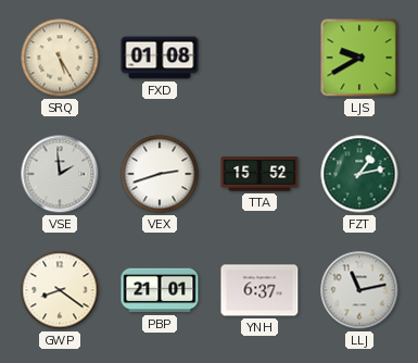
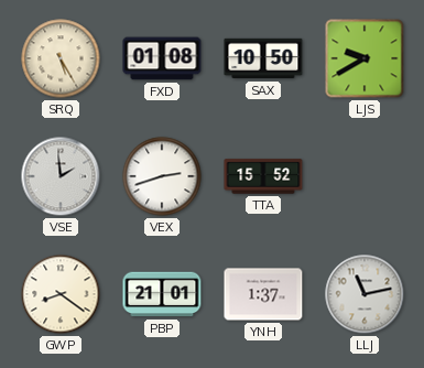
SAX: none -> 10:50 (263, 58)
FZT: 1:13 -> none (359, 174)
YNH: 6:37 -> 1:37 (263, 294)
